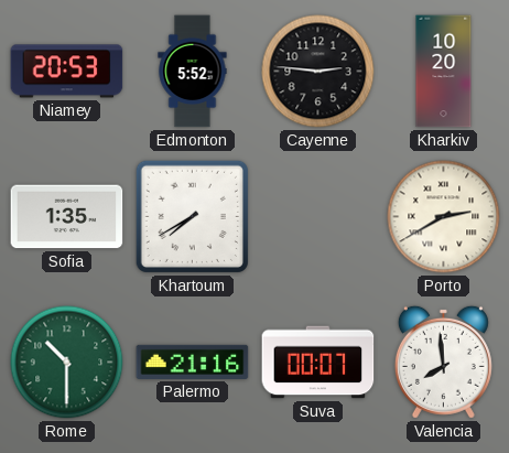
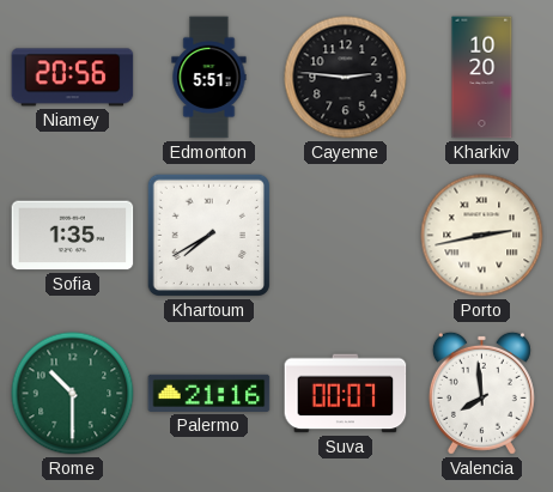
Niamey: 20:53 -> 20:56 (73, 78)
Edmonton: 5:52 -> 5:51 (209, 78)
Porto: 2:40 -> 2:43 (482, 236)
